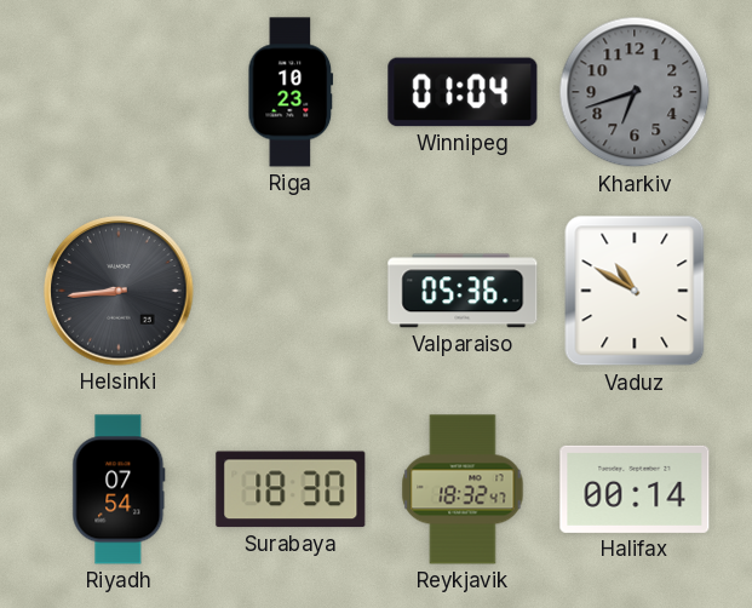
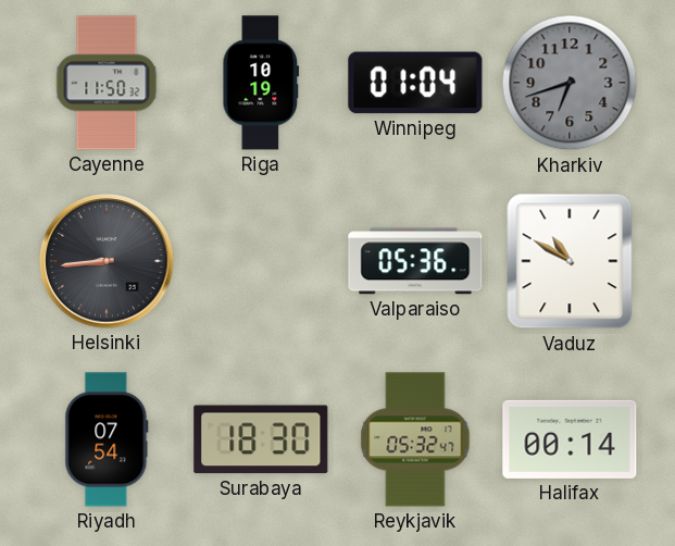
Cayenne: none -> 11:50 (107, 83)
Riga: 10:23 -> 10:19 (261, 83)
Reykjavik: 18:32 -> 05:32 (415, 439)
